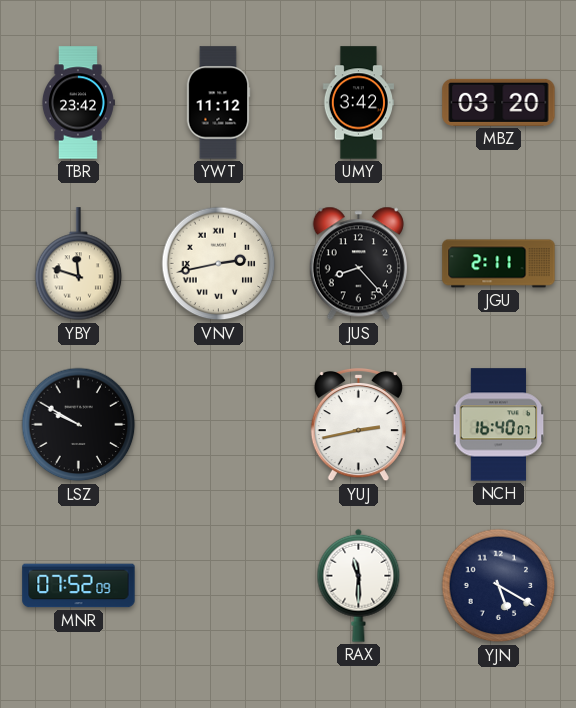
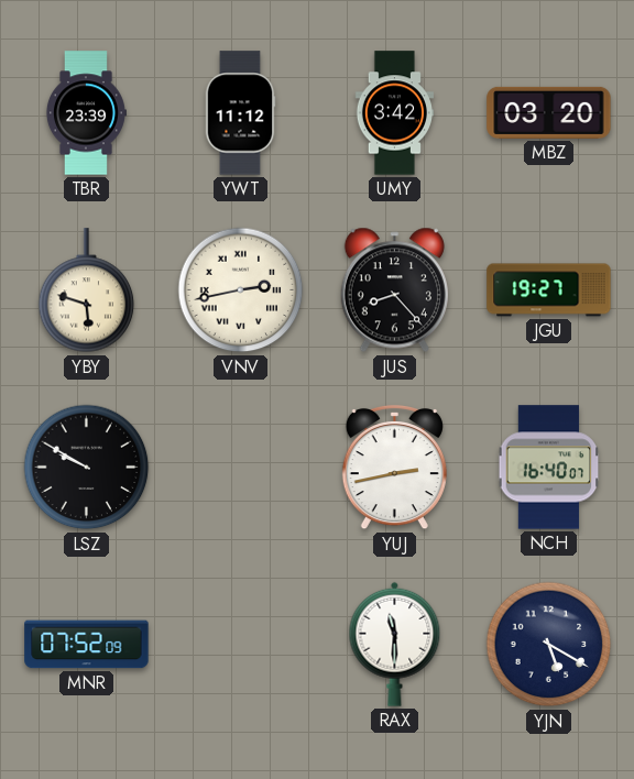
TBR: 23:42 -> 23:39 (86, 113)
YBY: 11:48 -> 5:48 (87, 290)
JGU: 2:11 -> 19:27 (549, 290)
